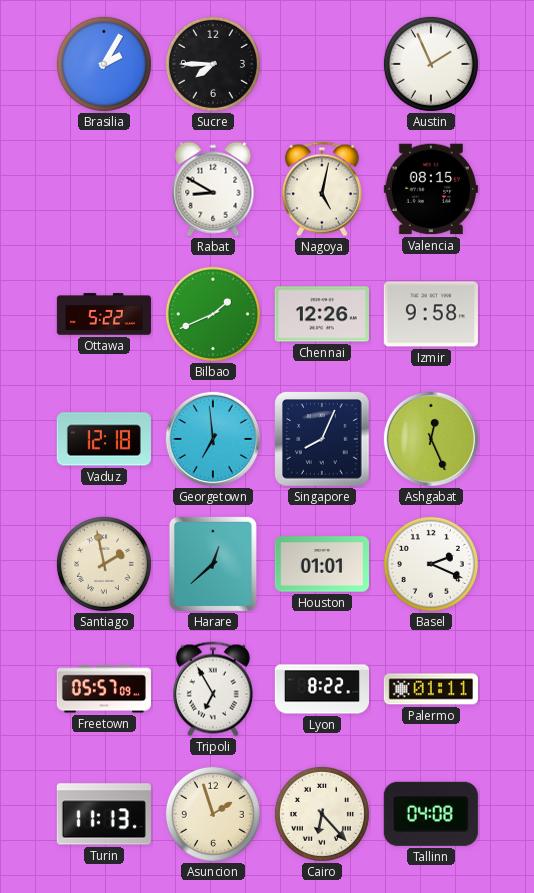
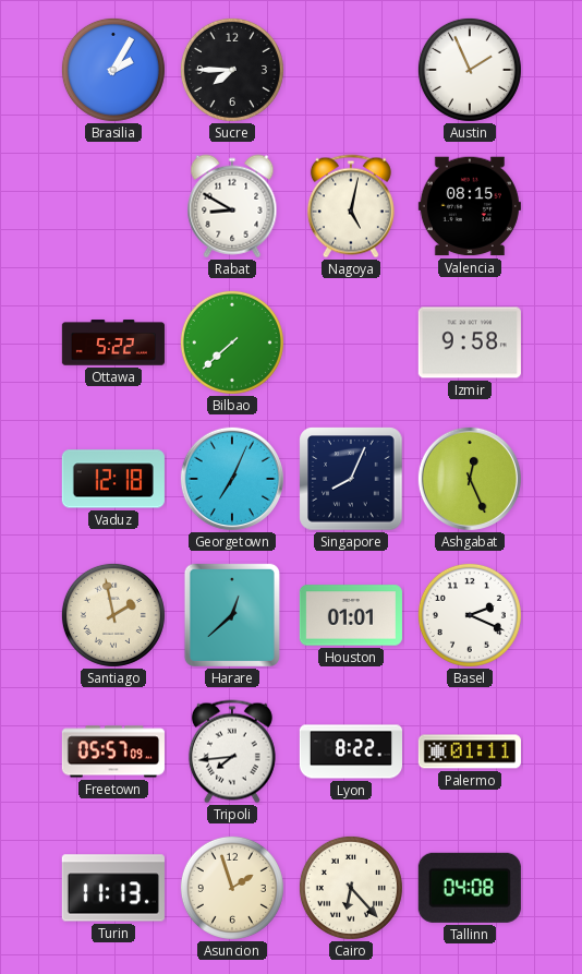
Bilbao: 1:41 -> 7:38 (232, 342)
Chennai: 12:26 -> none (322, 314)
Georgetown: 6:59 -> 7:04 (232, 479)
Tripoli: 6:55 -> 7:44 (232, 751)
